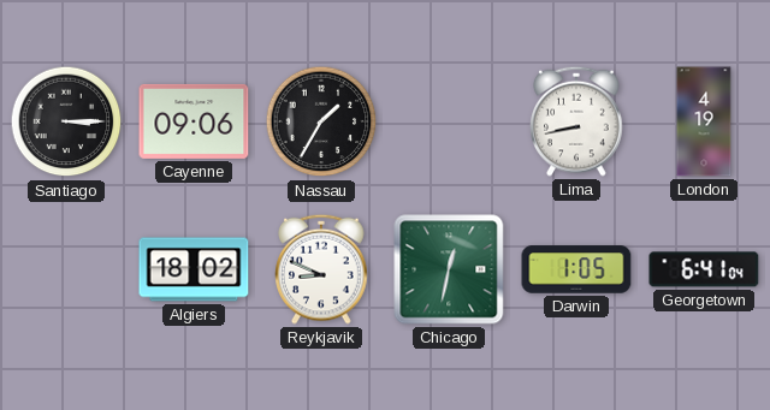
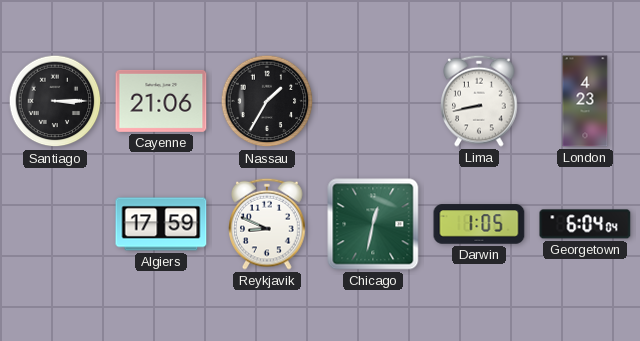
Cayenne: 09:06 -> 21:06 (161, 101)
London: 4:19 -> 4:23 (585, 101)
Algiers: 18:02 -> 17:59 (161, 224)
Georgetown: 6:41 -> 6:04 (585, 224)
